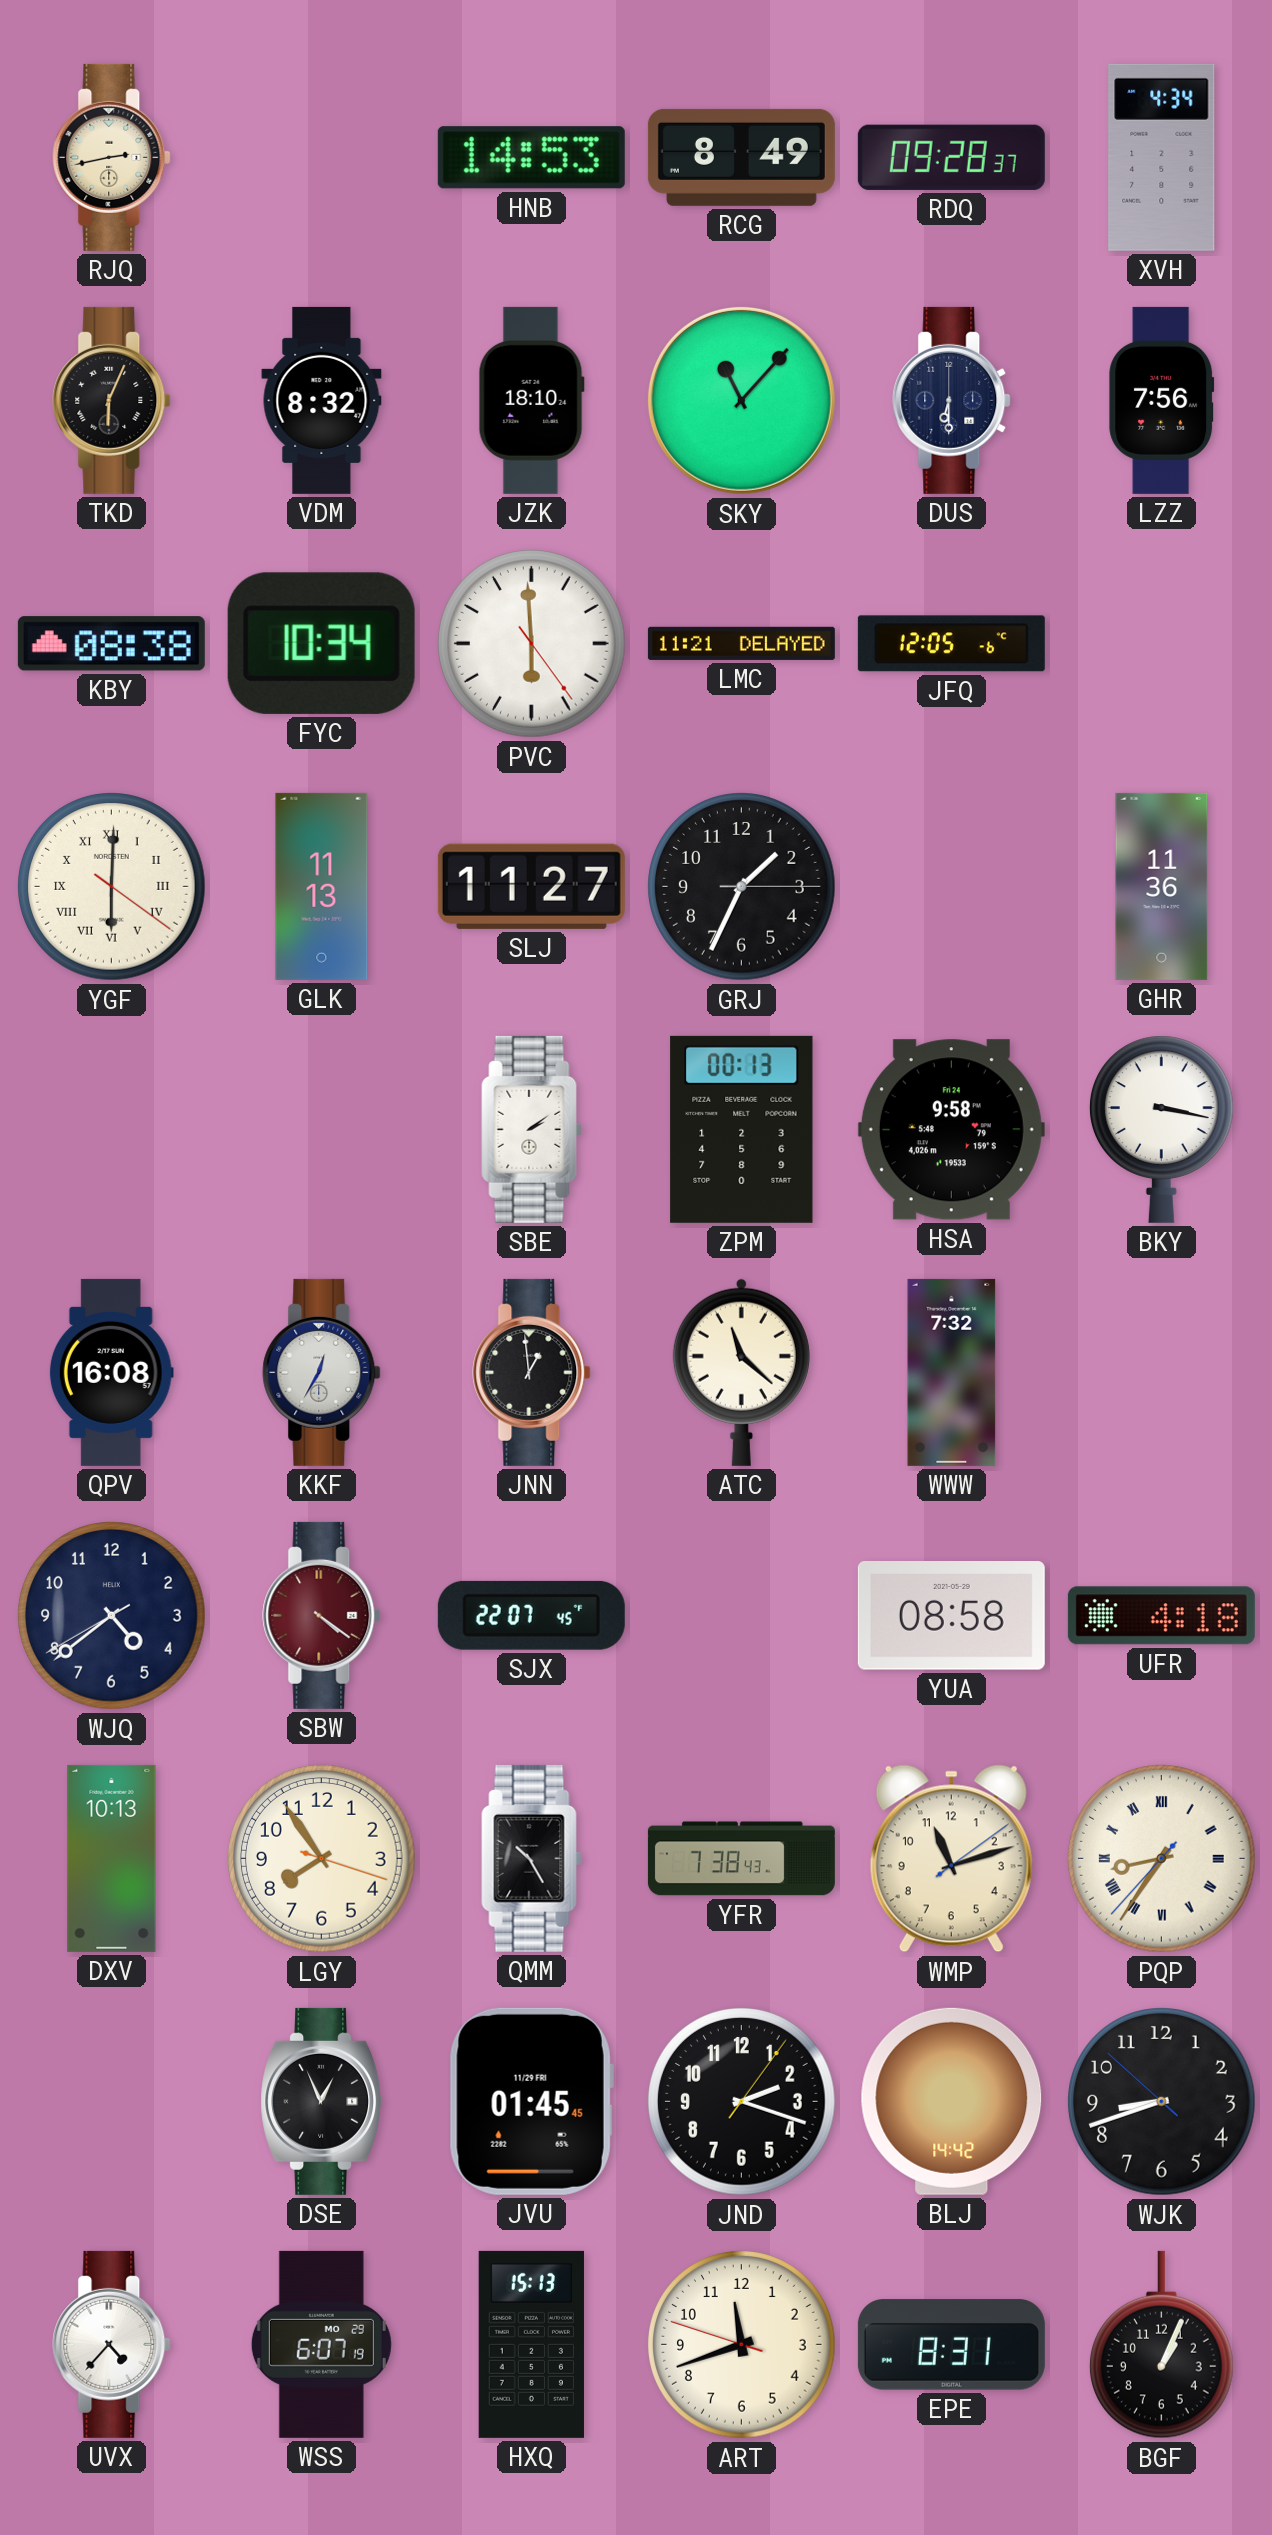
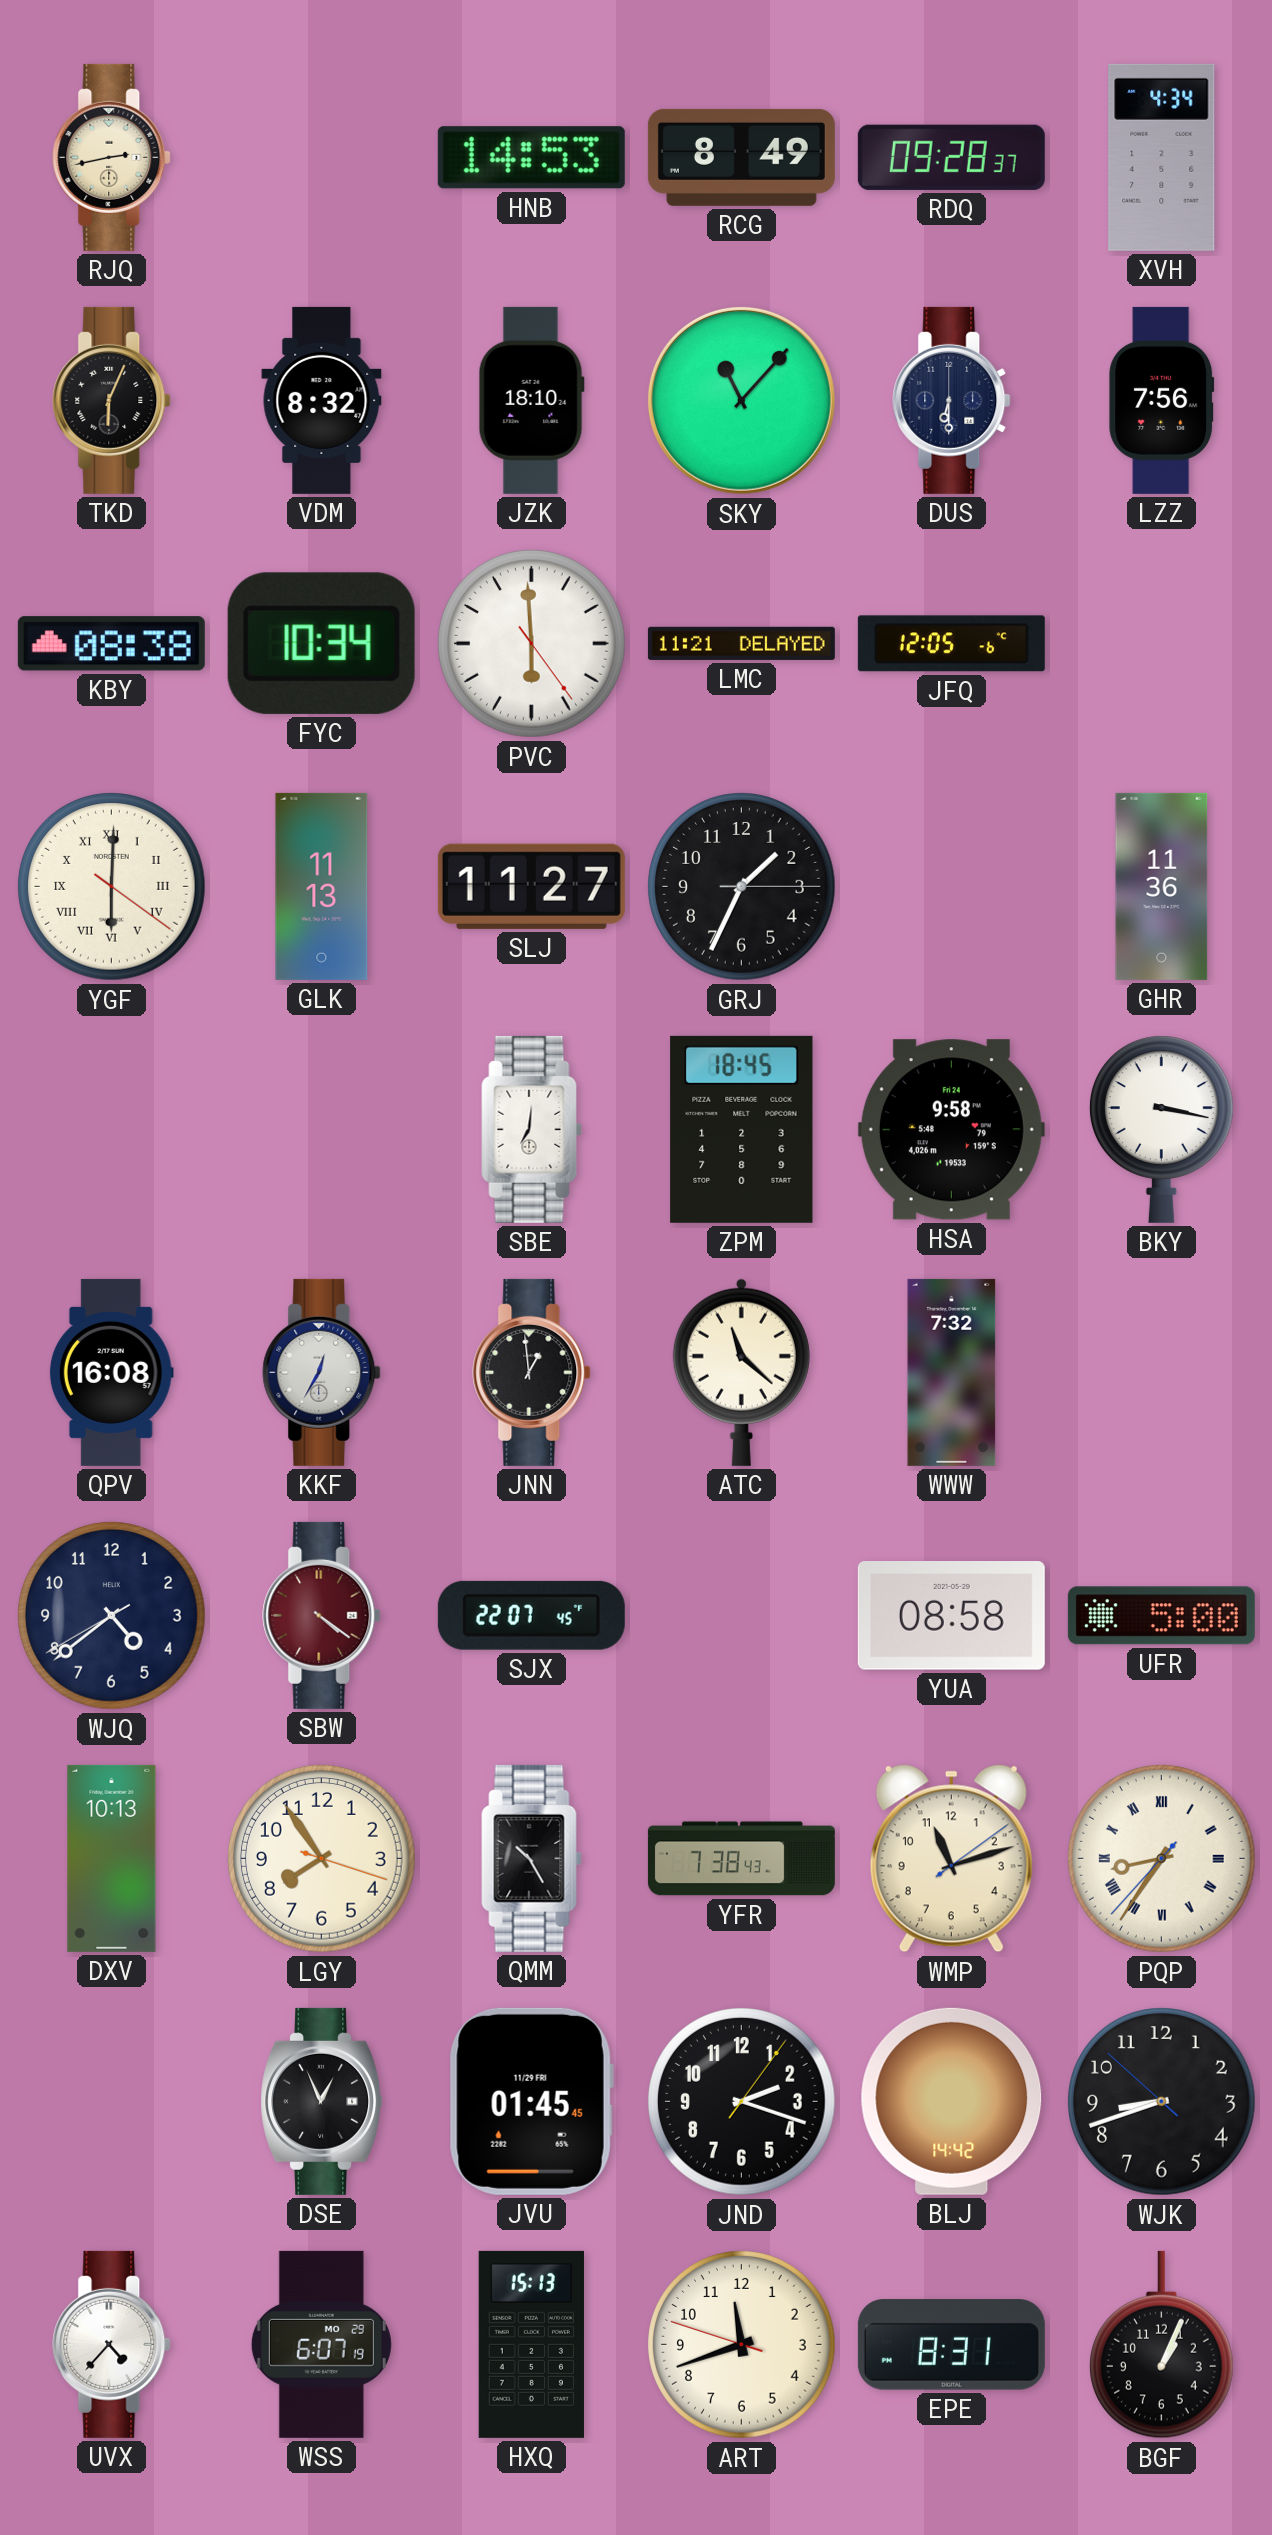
SBE: 2:09 -> 7:01 (532, 1129)
ZPM: 00:13 -> 18:45 (742, 1129)
UFR: 4:18 -> 5:00 (1161, 1616)
